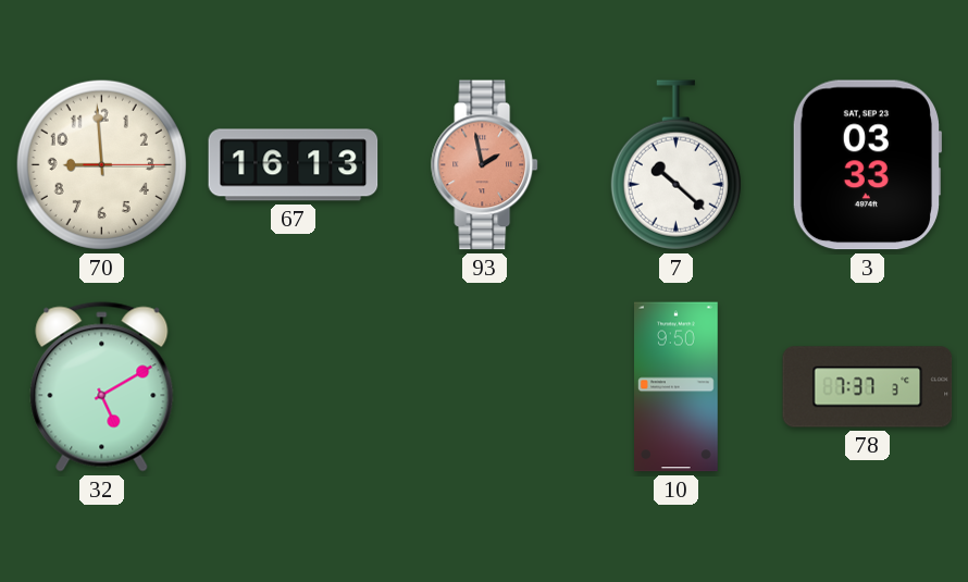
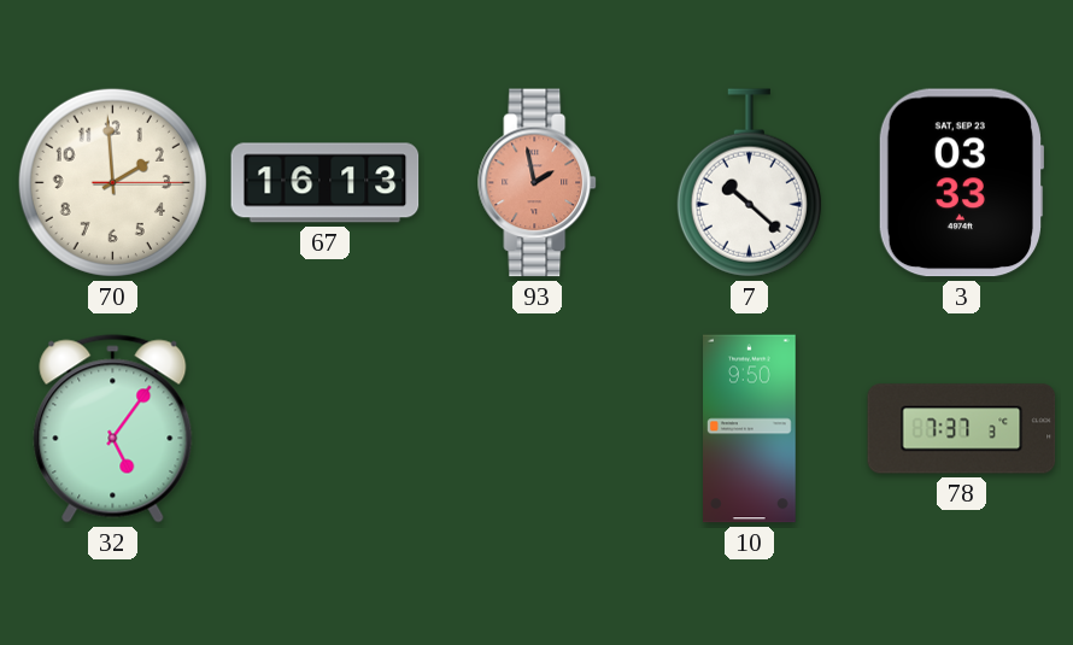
70: 8:59 -> 1:59 (112, 182)
32: 5:10 -> 5:06 (113, 429)
